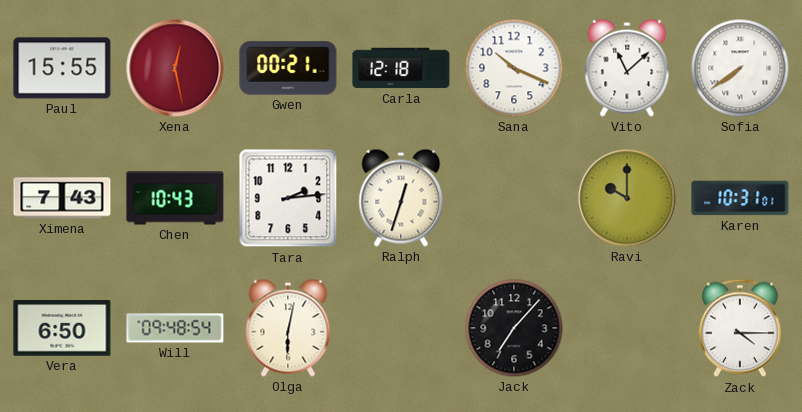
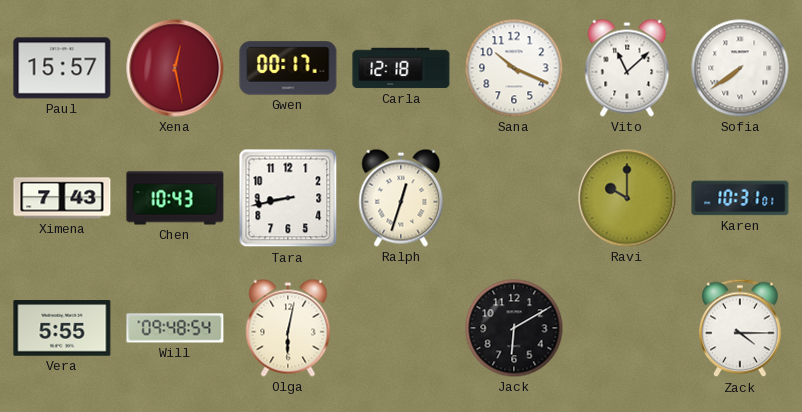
Paul: 15:55 -> 15:57 (62, 68)
Gwen: 00:21 -> 00:17 (288, 68)
Tara: 2:14 -> 8:43 (288, 198)
Vera: 6:50 -> 5:55 (62, 328)
Jack: 7:07 -> 6:10 (514, 328)
